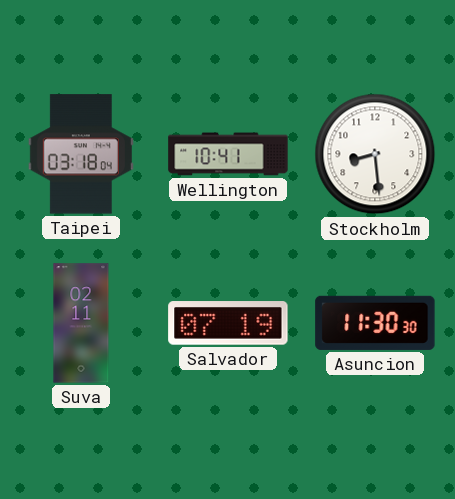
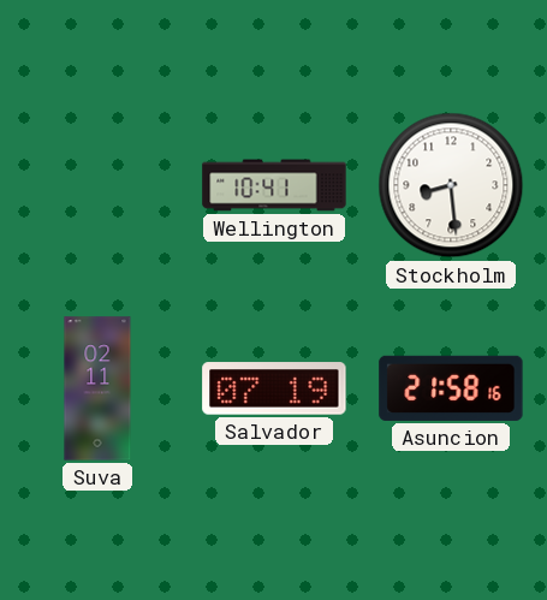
Taipei: 03:18 -> none (81, 154)
Asuncion: 11:30 -> 21:58 (451, 388)
